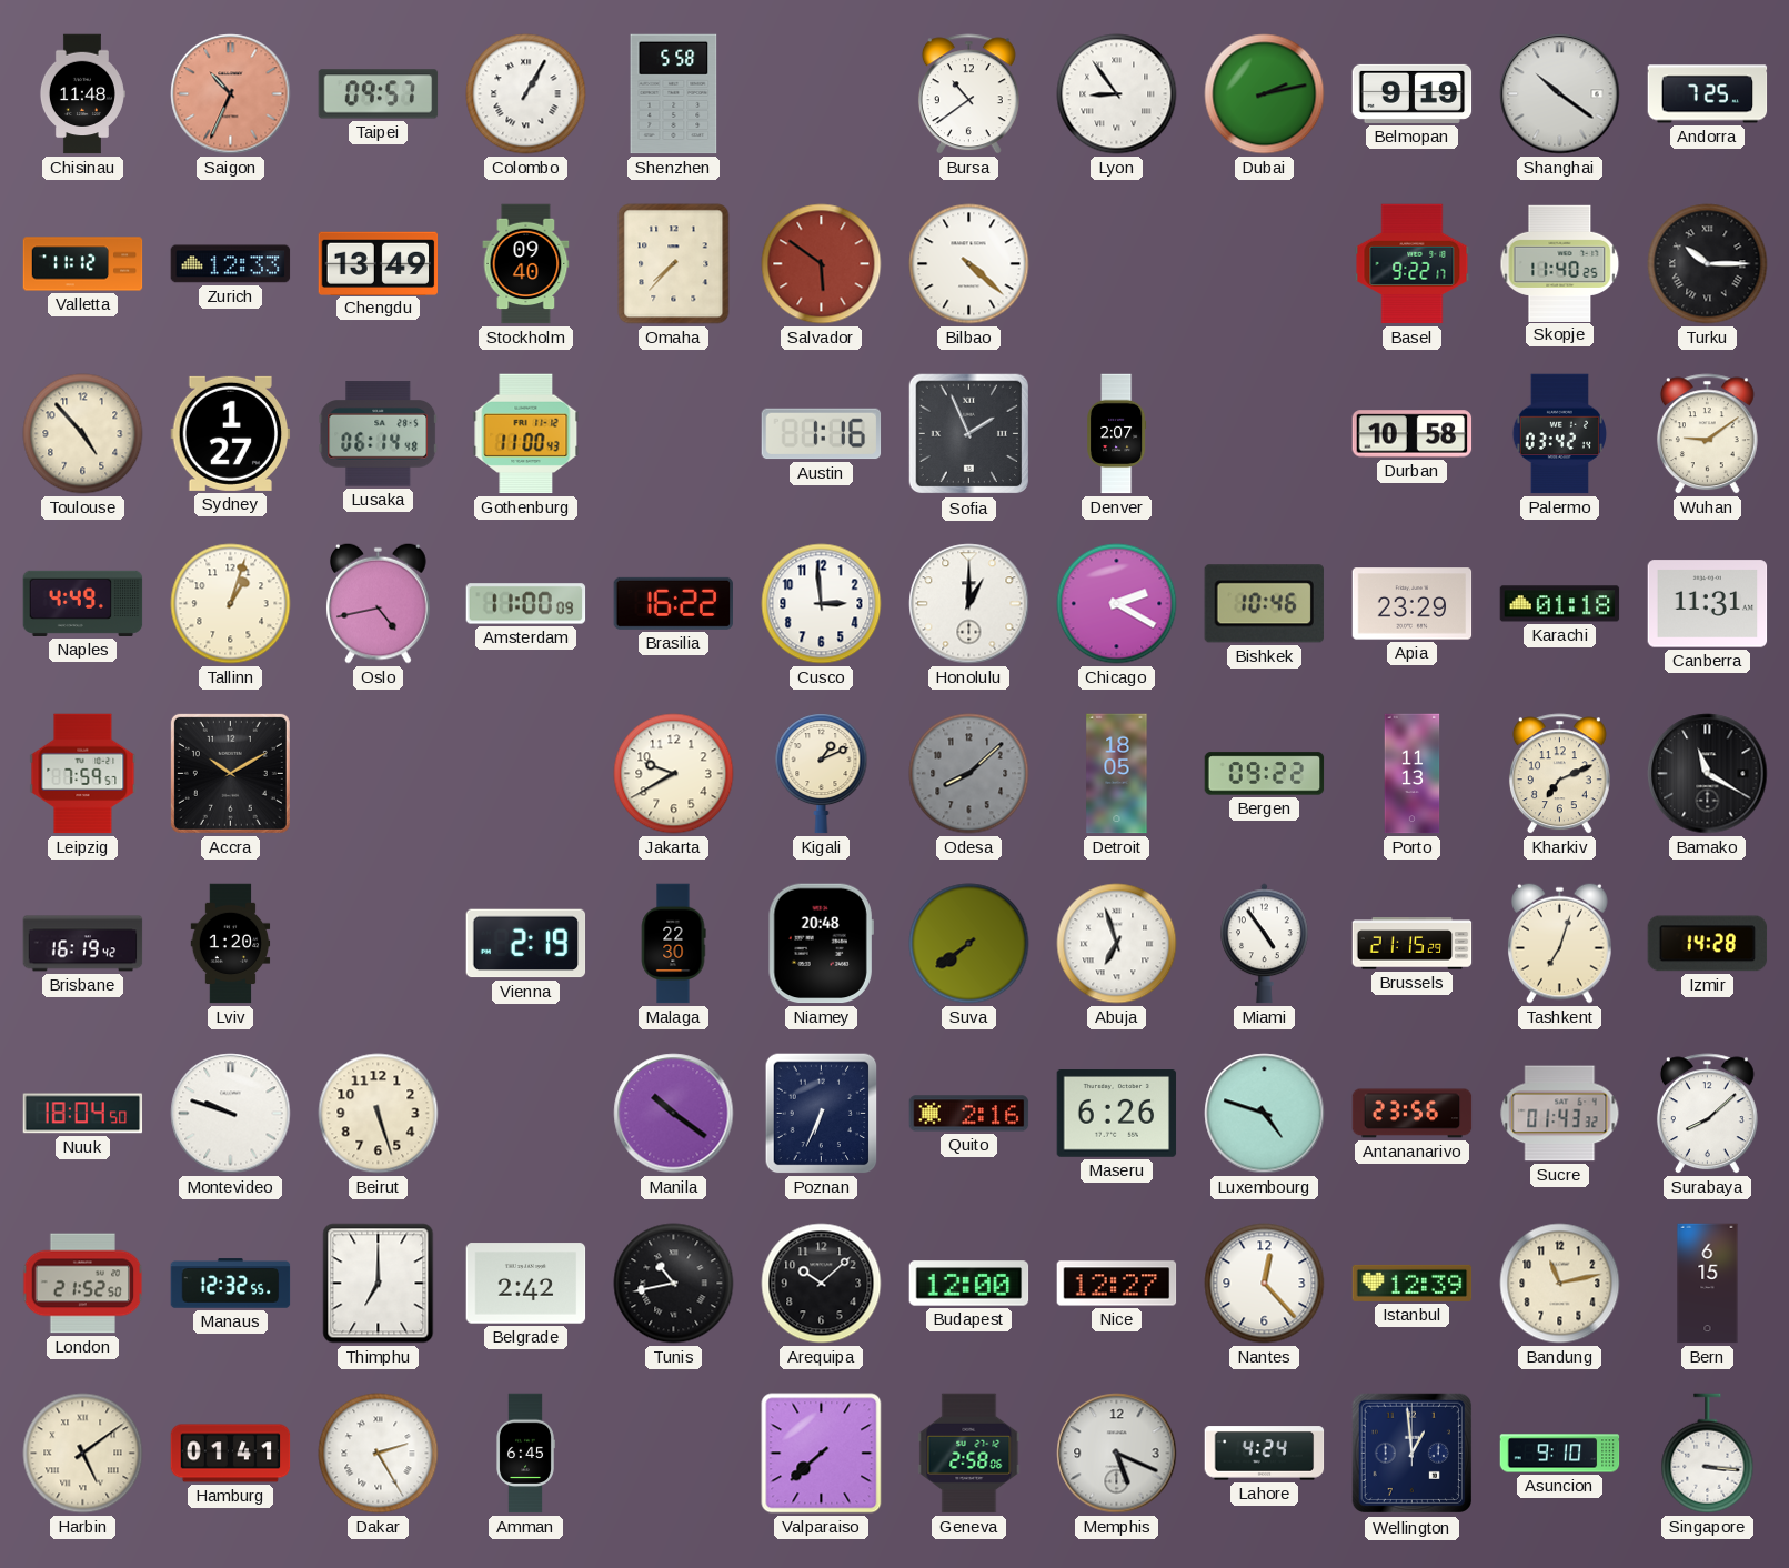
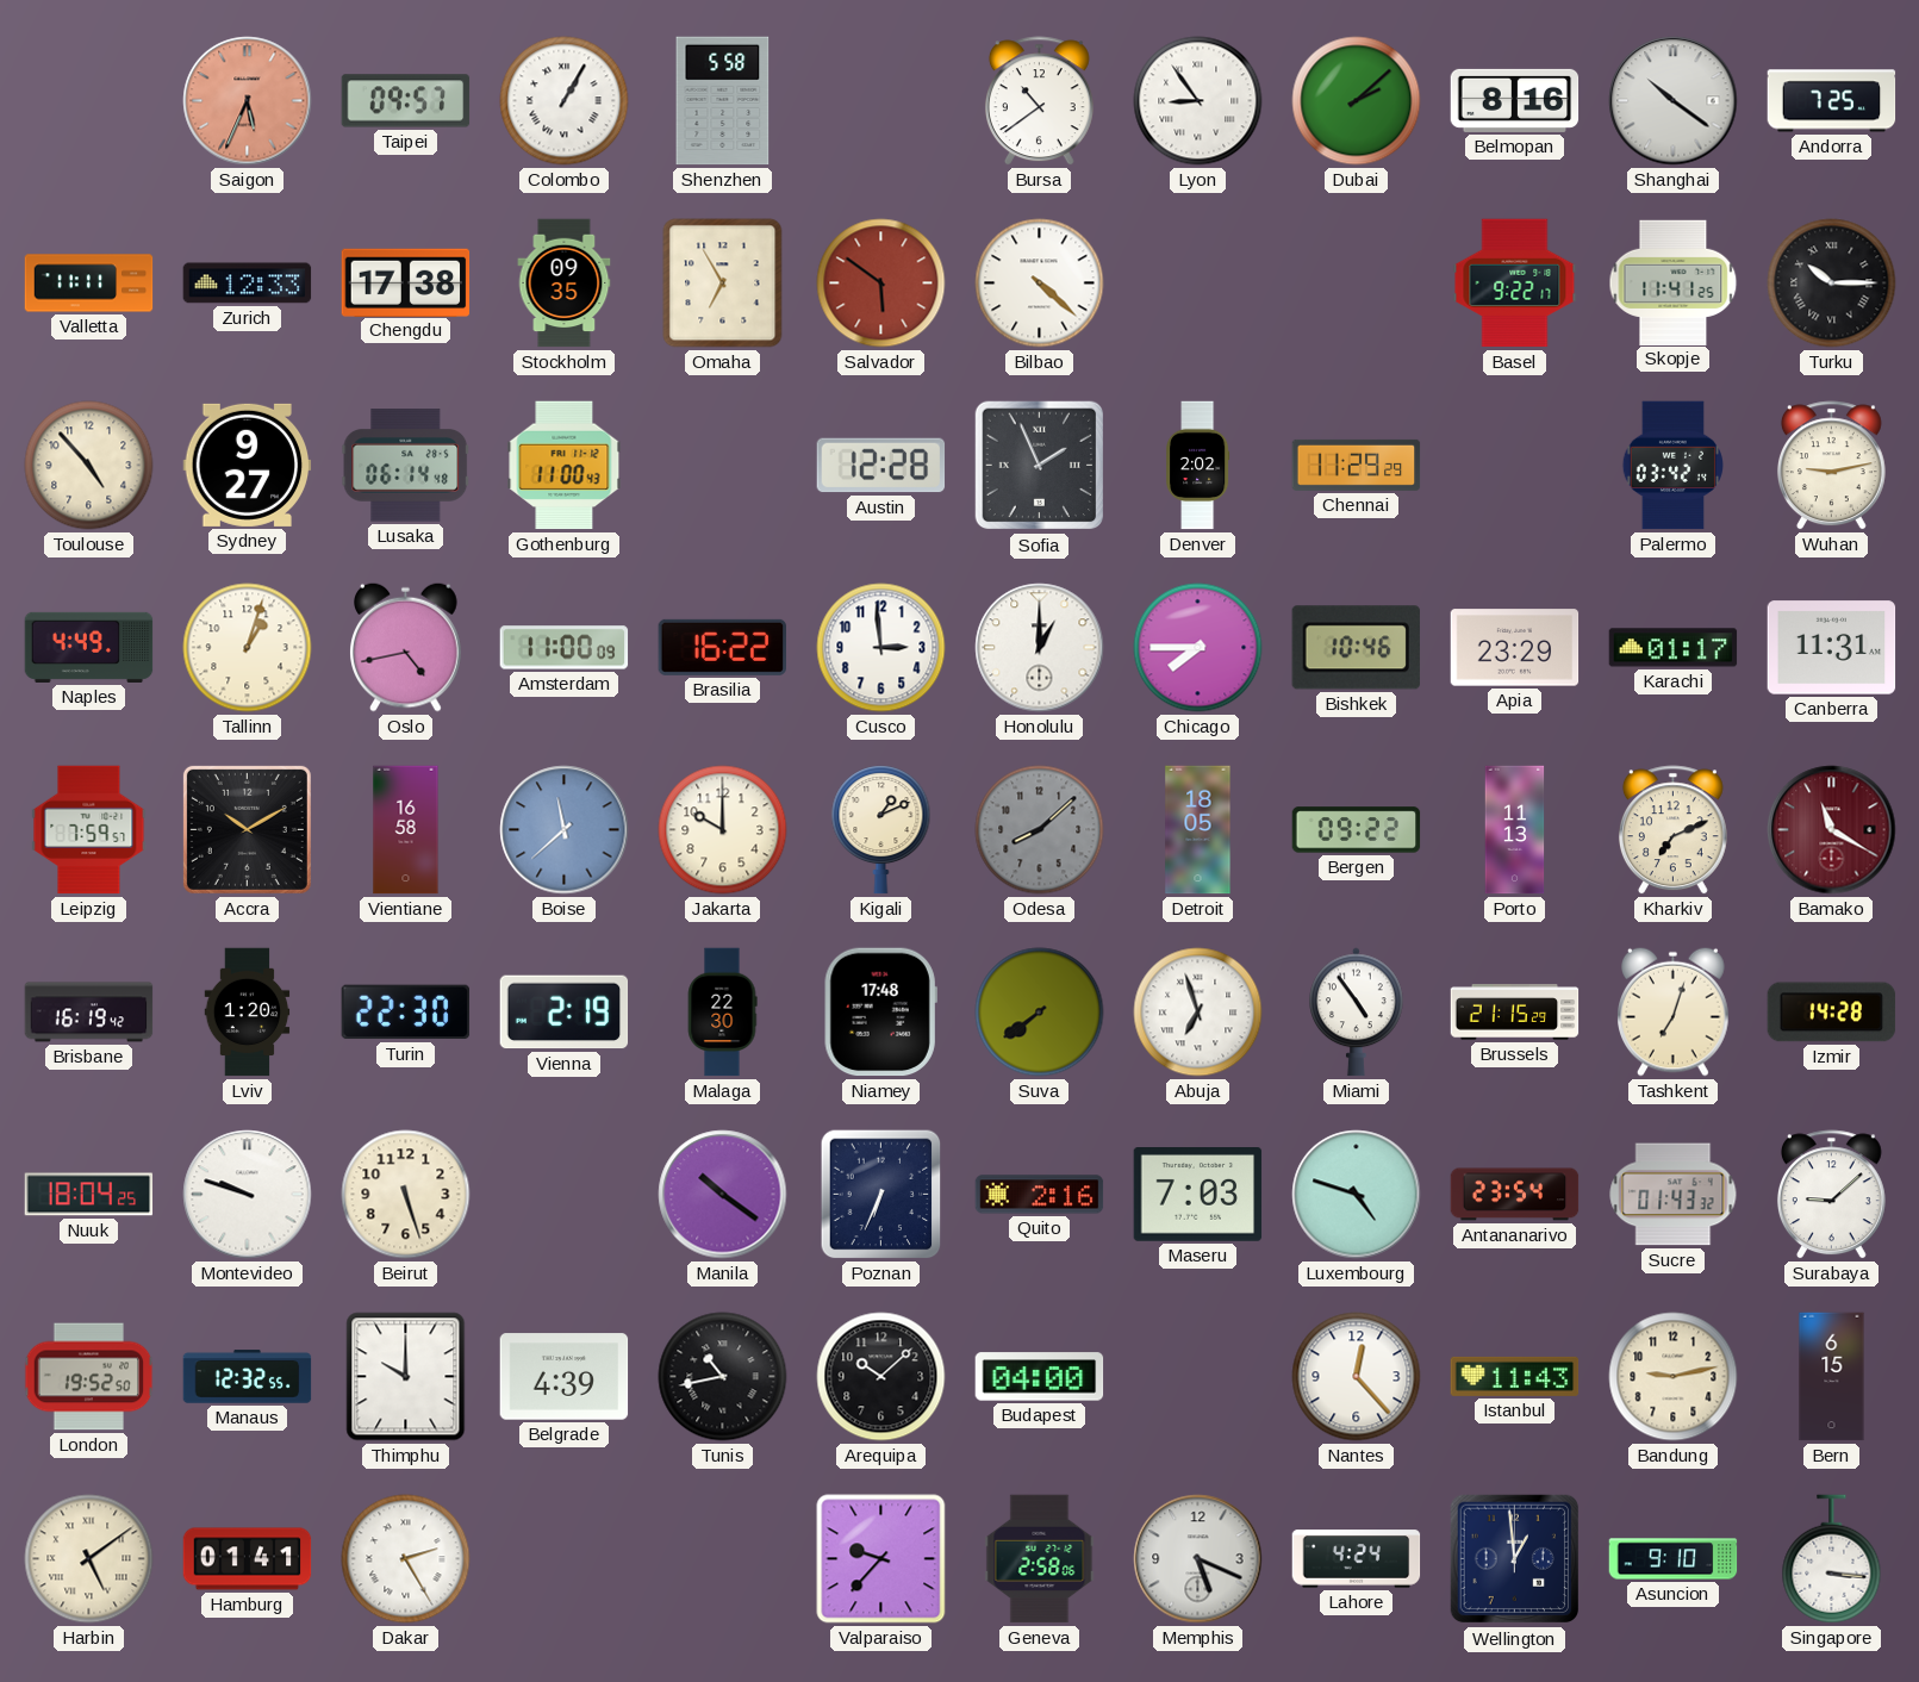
Chisinau: 11:48 -> none (82, 94)
Saigon: 10:34 -> 5:34 (248, 101)
Dubai: 2:13 -> 2:08 (1357, 101)
Belmopan: 9:19 -> 8:16 (1515, 100)
Valletta: 11:12 -> 11:11 (89, 284)
Chengdu: 13:49 -> 17:38 (406, 282)
Stockholm: 09:40 -> 09:35 (565, 284)
Omaha: 7:37 -> 6:55 (723, 284)
Skopje: 11:40 -> 11:41 (1674, 282)
Sydney: 1:27 -> 9:27 (248, 465)
Austin: 1:16 -> 12:28 (881, 466)
Denver: 2:07 -> 2:02 (1198, 466)
Chennai: none -> 11:29 (1357, 465)
Durban: 10:58 -> none (1413, 434)
Wuhan: 9:09 -> 9:13 (1831, 466)
Chicago: 2:20 -> 7:45 (1198, 648)
Karachi: 01:18 -> 01:17 (1674, 648)
Vientiane: none -> 16:58 (406, 830)
Boise: none -> 11:38 (565, 830)
Jakarta: 9:40 -> 10:00 (723, 830)
Bamako dial: black -> burgundy (1832, 830)
Turin: none -> 22:30 (406, 1013)
Niamey: 20:48 -> 17:48 (880, 1013)
Nuuk: 18:04:50 -> 18:04:25 (89, 1195)
Maseru: 6:26 -> 7:03 (1198, 1195)
Antananarivo: 23:56 -> 23:54 (1515, 1195)
Surabaya: 8:08 -> 9:08 (1831, 1195)
London: 21:52 -> 19:52 (89, 1377)
Thimphu: 7:00 -> 10:00 (406, 1377)
Belgrade: 2:42 -> 4:39 (565, 1377)
Budapest: 12:00 -> 04:00 (1040, 1377)
Nice: 12:27 -> none (1117, 1284)
Istanbul: 12:39 -> 11:43 (1515, 1376)
Bandung: 11:13 -> 9:13 (1674, 1377)
Amman: 6:45 -> none (525, 1454)
Valparaiso: 7:38 -> 9:37 (881, 1559)
